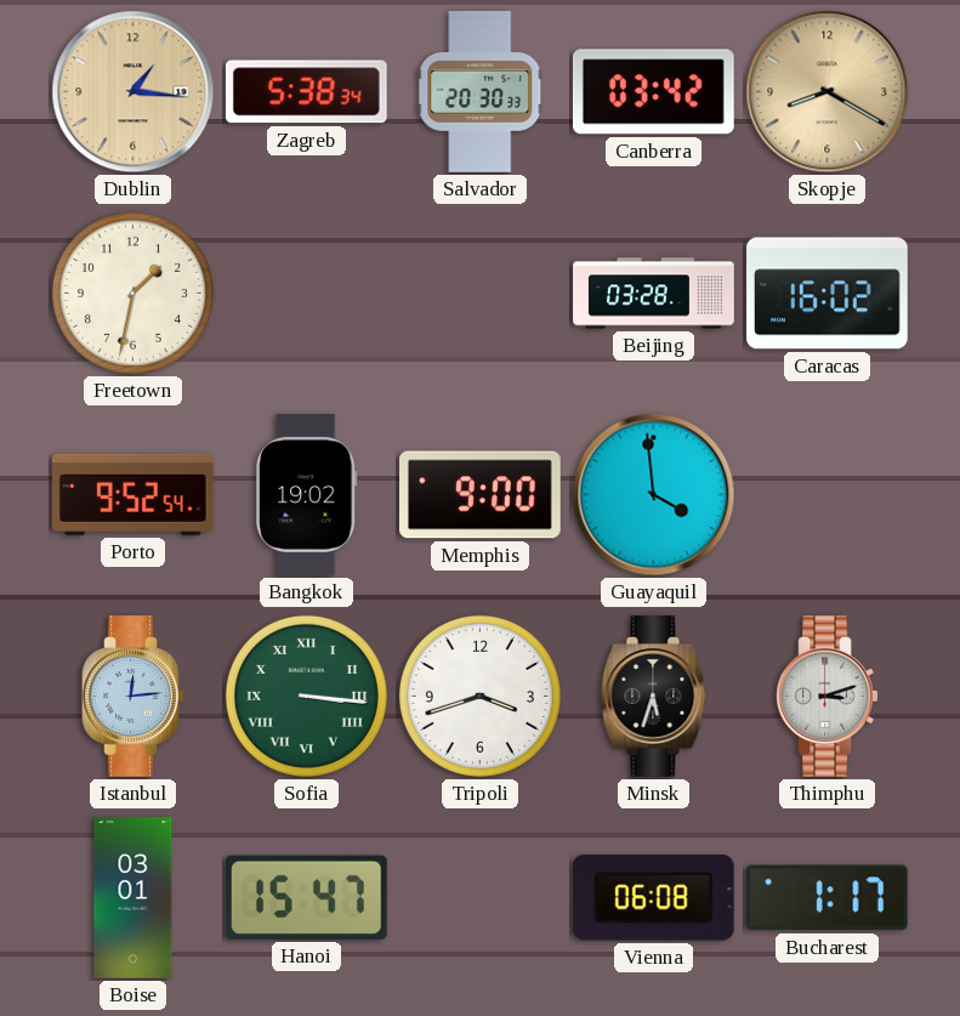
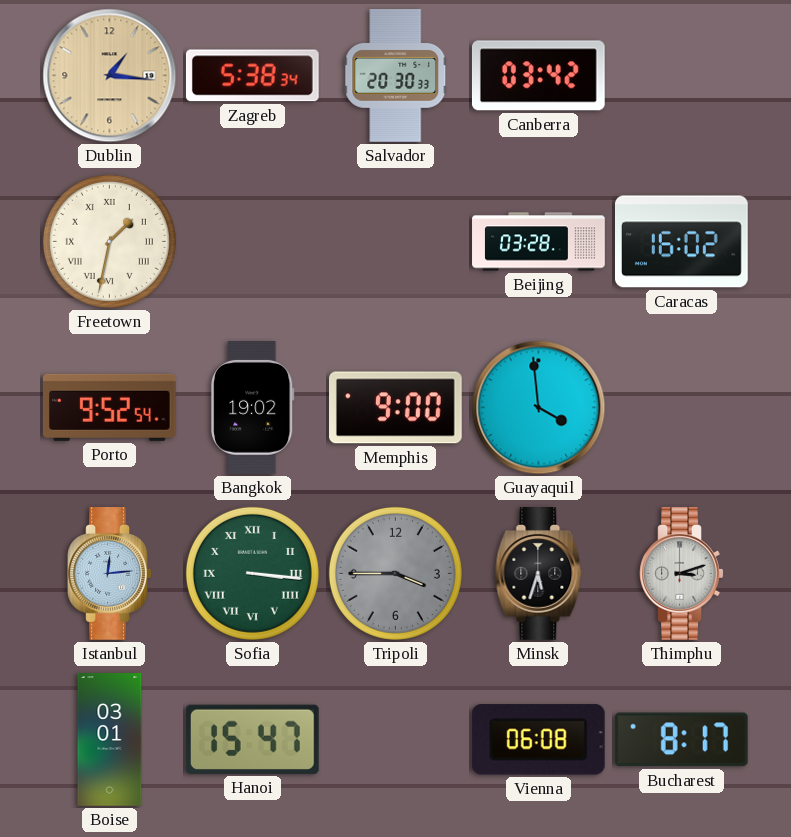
Skopje: 8:20 -> none (828, 92)
Freetown numerals: Arabic -> Roman (109, 241)
Tripoli: 3:42 -> 3:45 (395, 573)
Tripoli dial: white -> grey (395, 573)
Bucharest: 1:17 -> 8:17 (681, 740)
